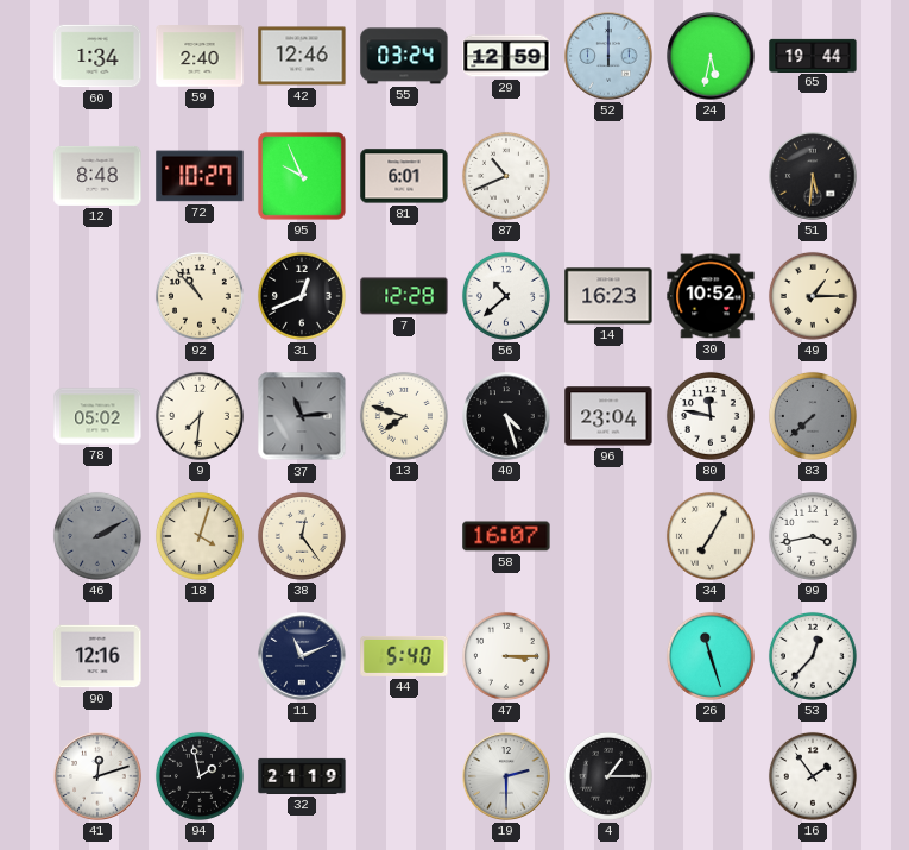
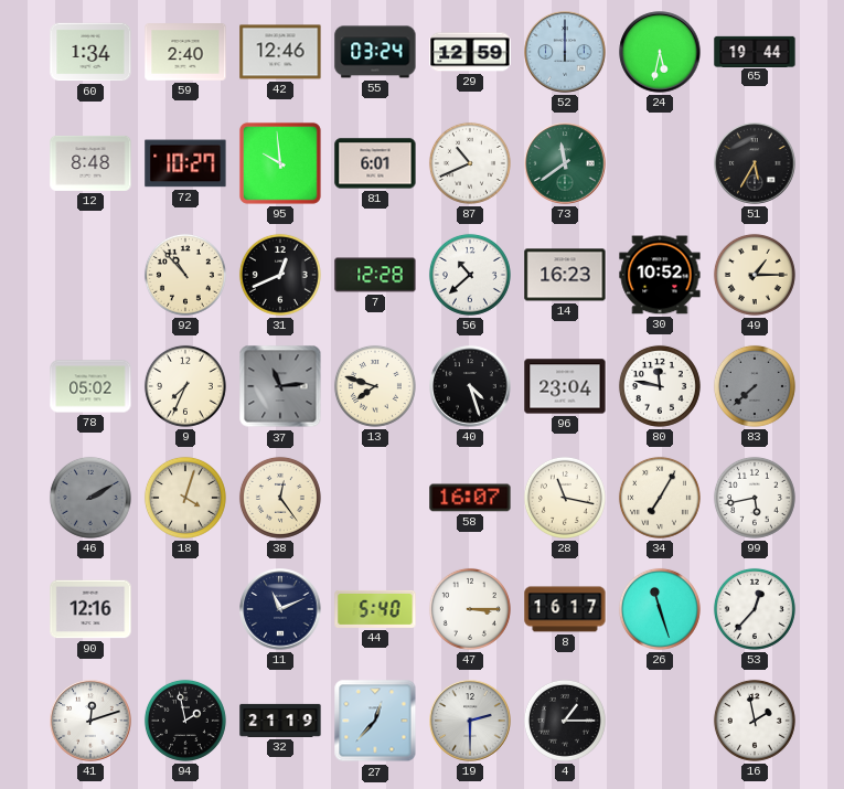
95: 9:56 -> 9:59 (280, 163)
73: none -> 11:39 (565, 163)
51: 5:31 -> 5:35 (755, 163)
9: 7:31 -> 7:34 (185, 386)
28: none -> 11:17 (565, 498)
99: 3:43 -> 5:43 (755, 498)
8: none -> 16:17 (565, 609)
27: none -> 12:37 (375, 721)
16: 1:54 -> 1:58 (755, 721)
